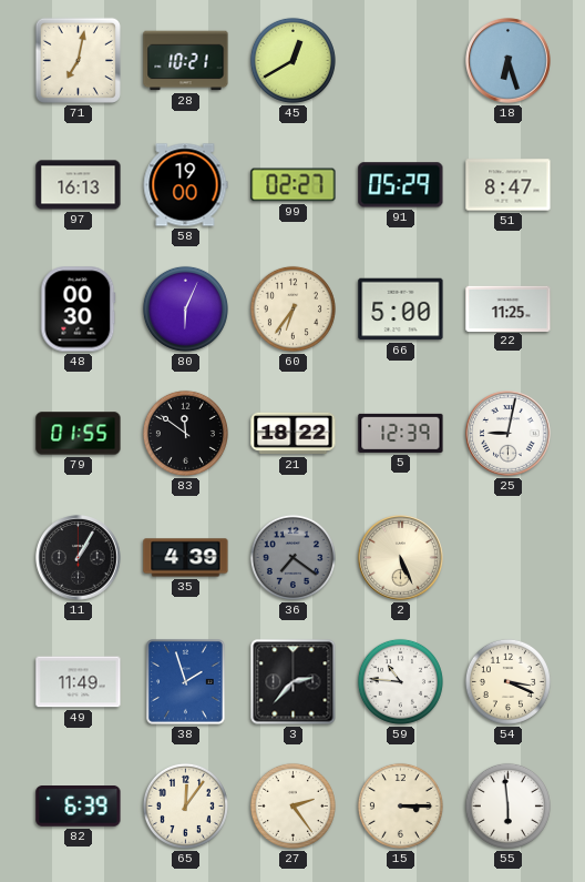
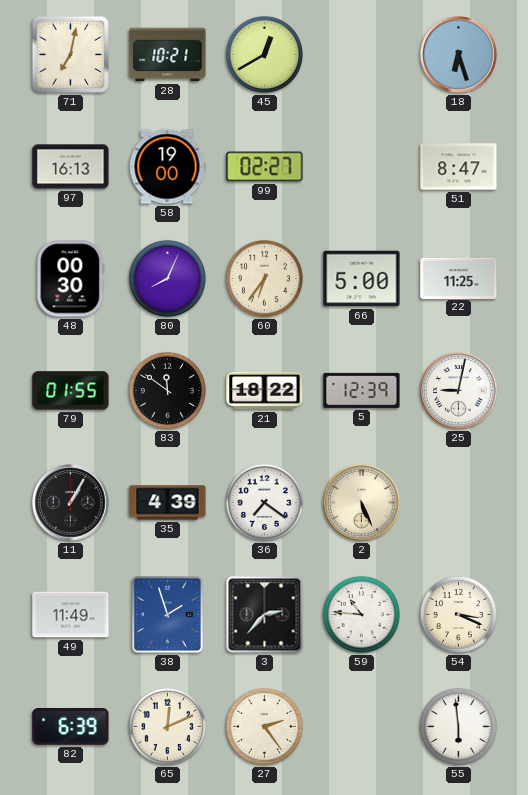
91: 05:29 -> none (401, 185)
80: 6:04 -> 8:04 (167, 278)
36 dial: grey -> white (264, 502)
65: 12:06 -> 12:11 (167, 726)
15: 3:15 -> none (400, 805)
